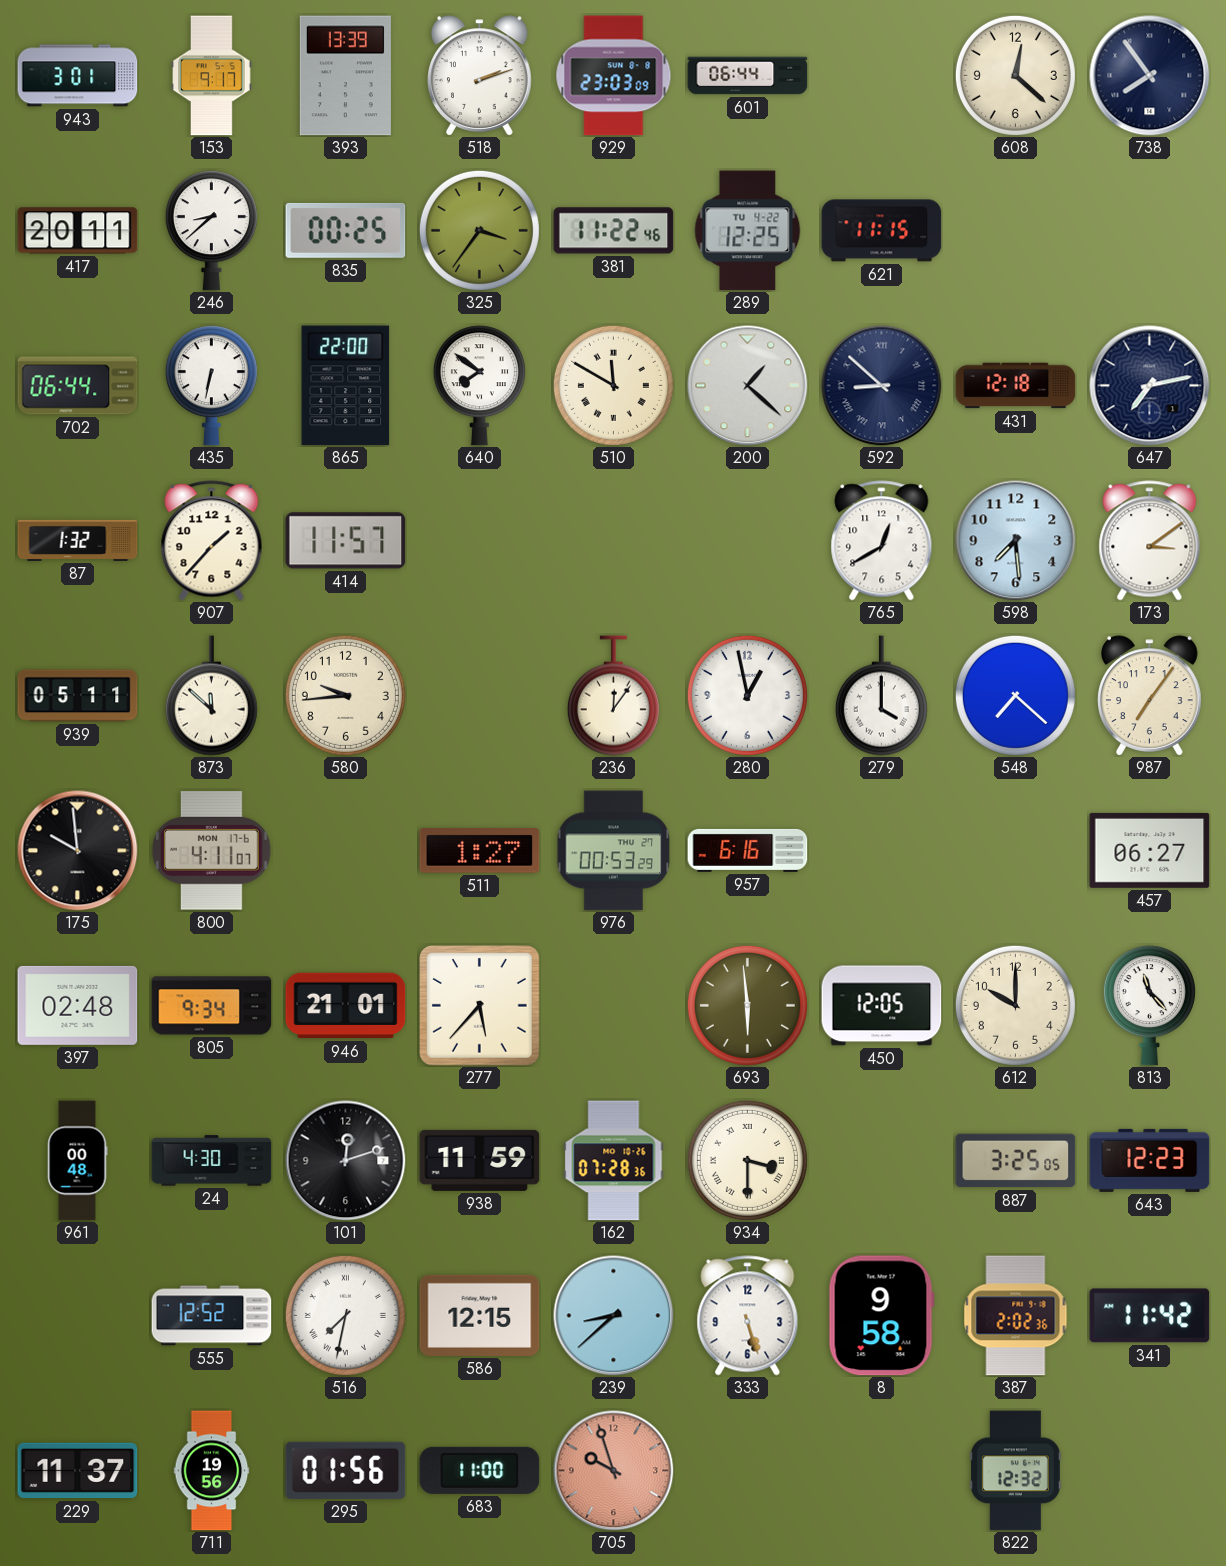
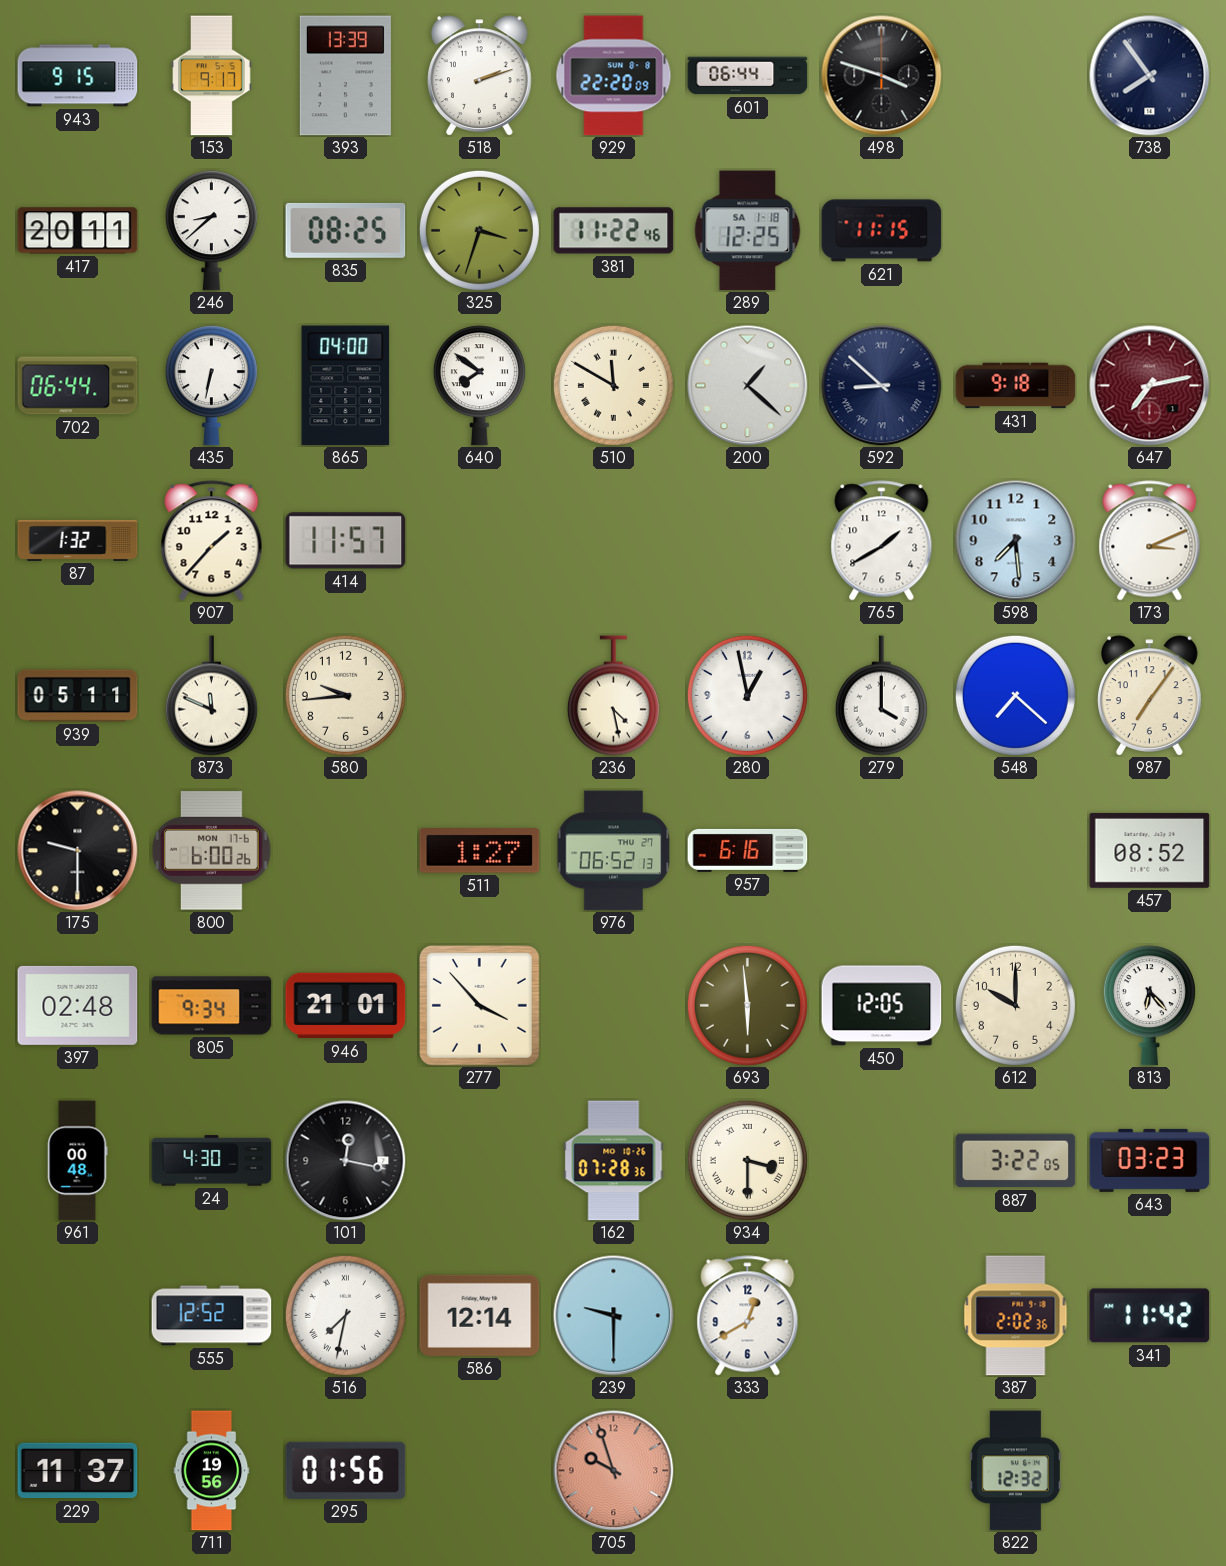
943: 3:01 -> 9:15 (78, 76)
929: 23:03 -> 22:20 (614, 76)
498: none -> 3:48 (882, 76)
608: 12:22 -> none (1015, 75)
835: 00:25 -> 08:25 (346, 230)
325: 3:36 -> 3:33 (479, 230)
289 date: TU 4-22 -> SA 1-18 (748, 231)
865: 22:00 -> 04:00 (346, 386)
431: 12:18 -> 9:18 (1016, 386)
647 dial: navy -> burgundy (1150, 386)
765: 12:40 -> 1:40 (882, 541)
173: 3:09 -> 3:11 (1150, 541)
873: 11:52 -> 11:49 (211, 696)
236: 12:06 -> 4:28 (613, 696)
175: 9:59 -> 9:30 (78, 851)
800: 4:11 -> 6:00 (211, 851)
976: 00:53 -> 06:52 (614, 851)
457: 06:27 -> 08:52 (1150, 850)
277: 5:37 -> 3:53 (480, 1006)
813: 11:23 -> 6:23 (1149, 1006)
101: 12:12 -> 12:17 (346, 1161)
938: 11:59 -> none (480, 1160)
887: 3:25 -> 3:22 (1016, 1161)
643: 12:23 -> 03:23 (1150, 1160)
586: 12:15 -> 12:14 (480, 1315)
239: 8:38 -> 9:30 (614, 1316)
333: 5:27 -> 12:40 (748, 1316)
8: 9:58 -> none (881, 1316)
683: 11:00 -> none (480, 1470)
